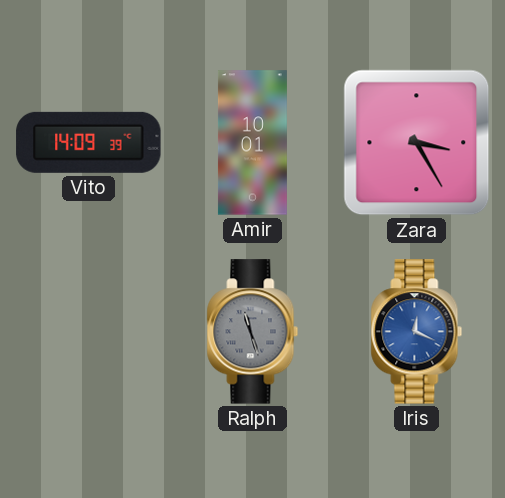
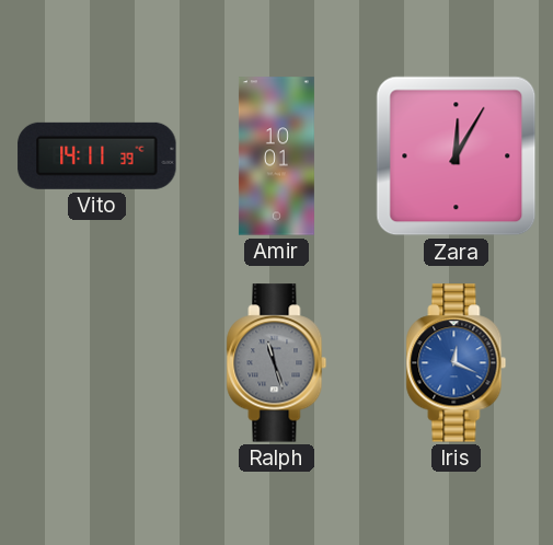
Vito: 14:09 -> 14:11 (97, 155)
Zara: 3:25 -> 12:05 (457, 156)
